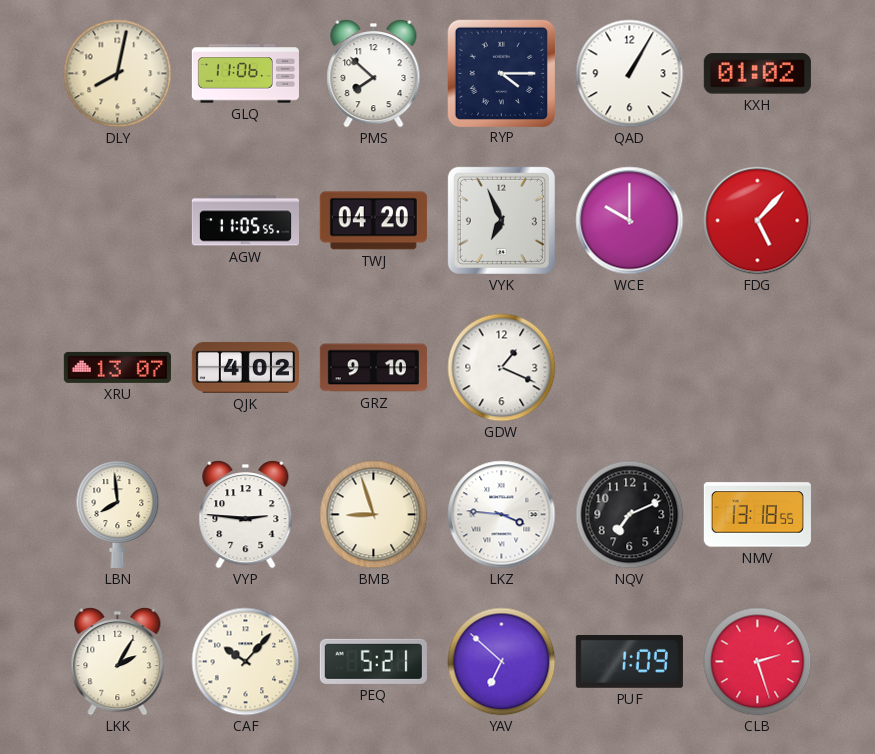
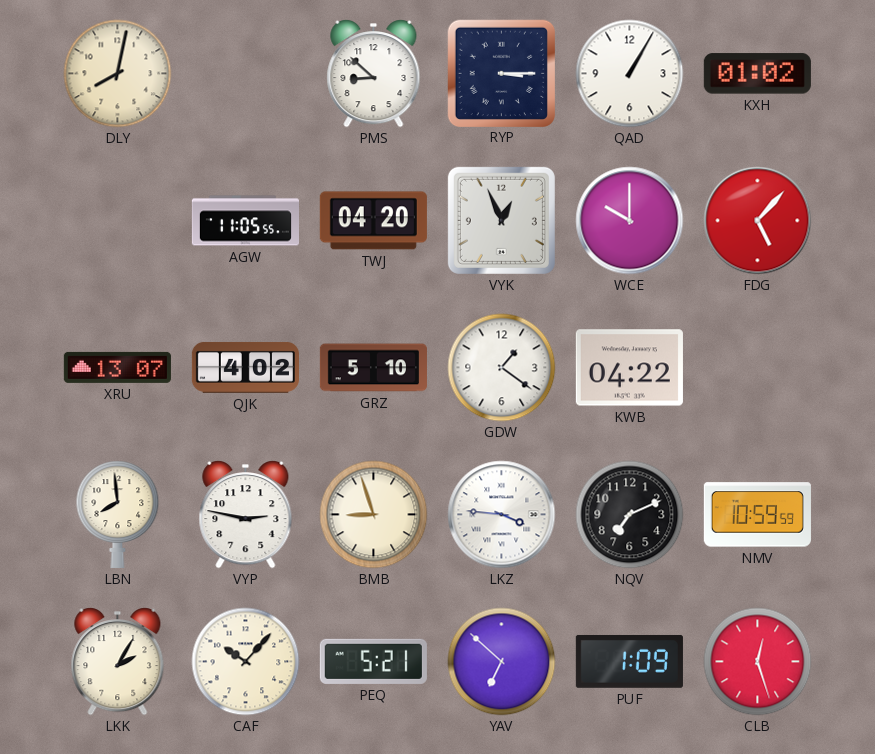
GLQ: 11:06 -> none (245, 74)
PMS: 7:52 -> 8:52 (374, 74)
RYP: 4:15 -> 3:15 (501, 73)
VYK: 6:56 -> 12:56 (501, 220)
GRZ: 9:10 -> 5:10 (373, 368)
GDW: 1:19 -> 1:21 (502, 368)
KWB: none -> 04:22 (629, 368)
VYP: 2:46 -> 2:47 (246, 515)
NMV: 13:18 -> 10:59 (757, 515)
CLB: 2:27 -> 12:27 (758, 662)
